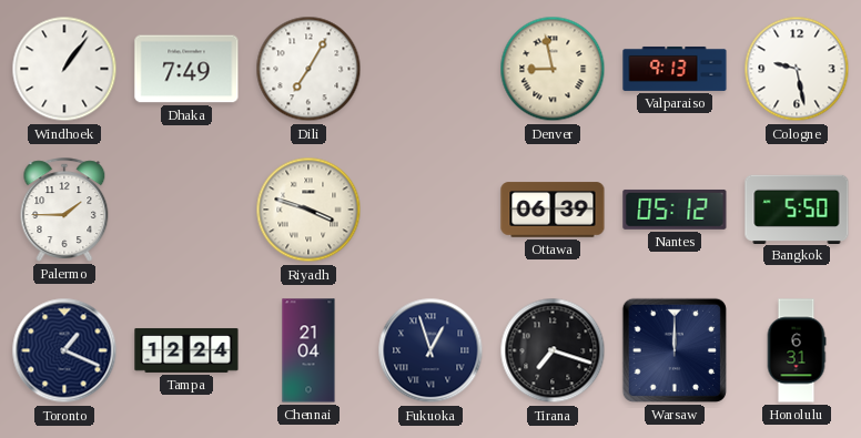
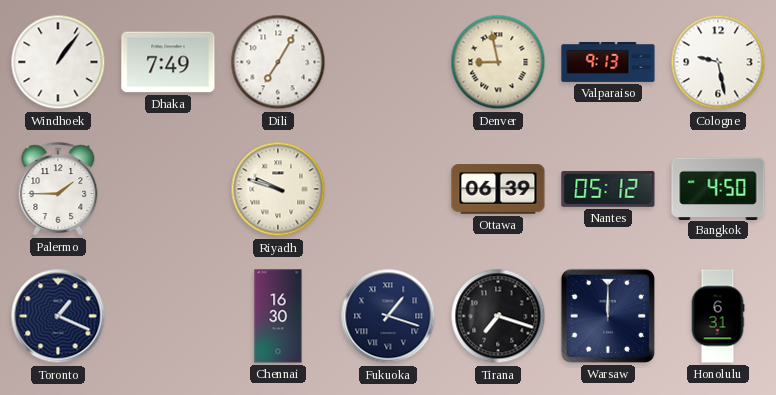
Riyadh: 3:48 -> 9:48 (278, 189)
Bangkok: 5:50 -> 4:50 (718, 188)
Tampa: 12:24 -> none (186, 350)
Chennai: 21:04 -> 16:30 (278, 316)
Fukuoka: 12:57 -> 1:18 (388, 316)
